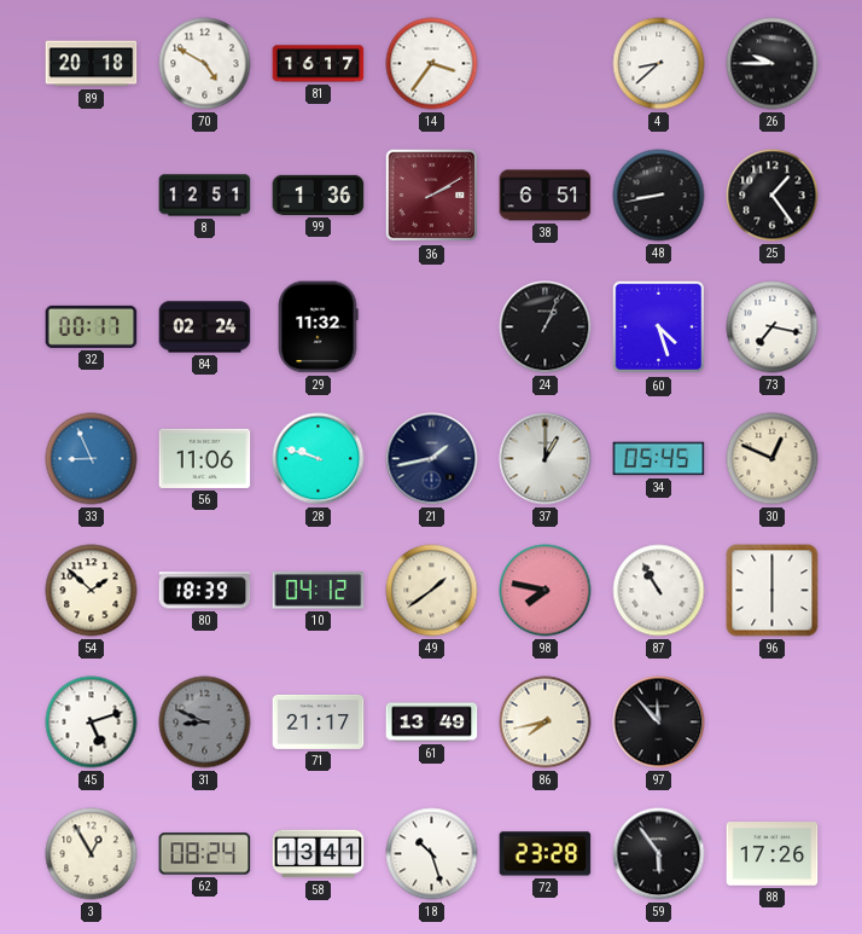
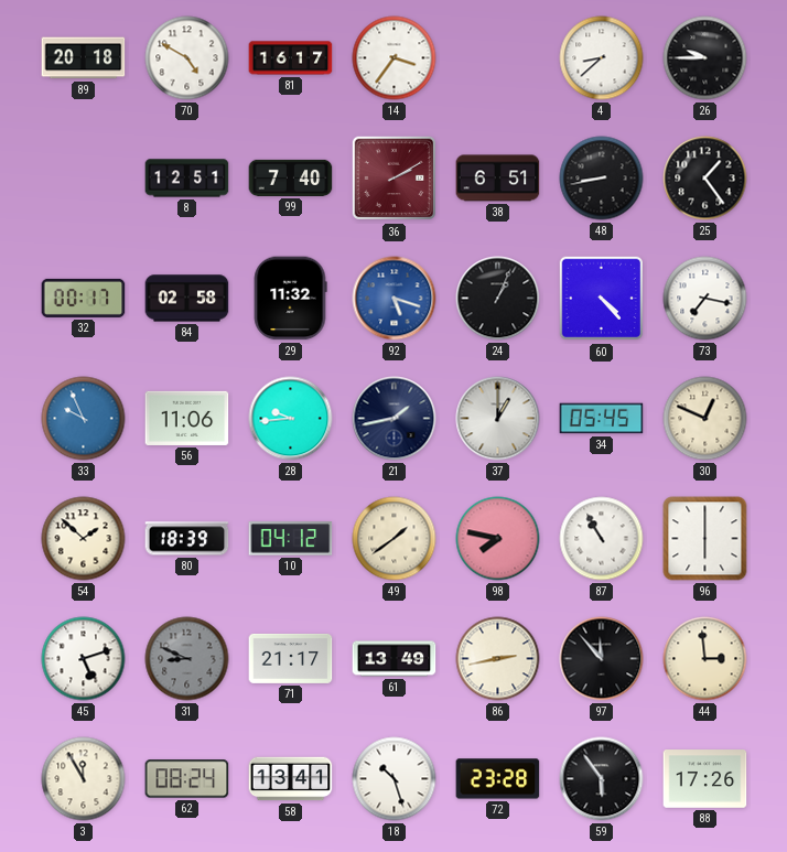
99: 1:36 -> 7:40 (291, 177)
84: 02:24 -> 02:58 (187, 299)
92: none -> 5:18 (395, 299)
60: 4:27 -> 4:23 (602, 299)
33: 8:56 -> 9:56 (84, 419)
28: 9:48 -> 9:44 (291, 419)
86: 7:43 -> 2:43 (498, 659)
44: none -> 2:59 (705, 659)
3: 12:55 -> 11:55 (84, 779)
